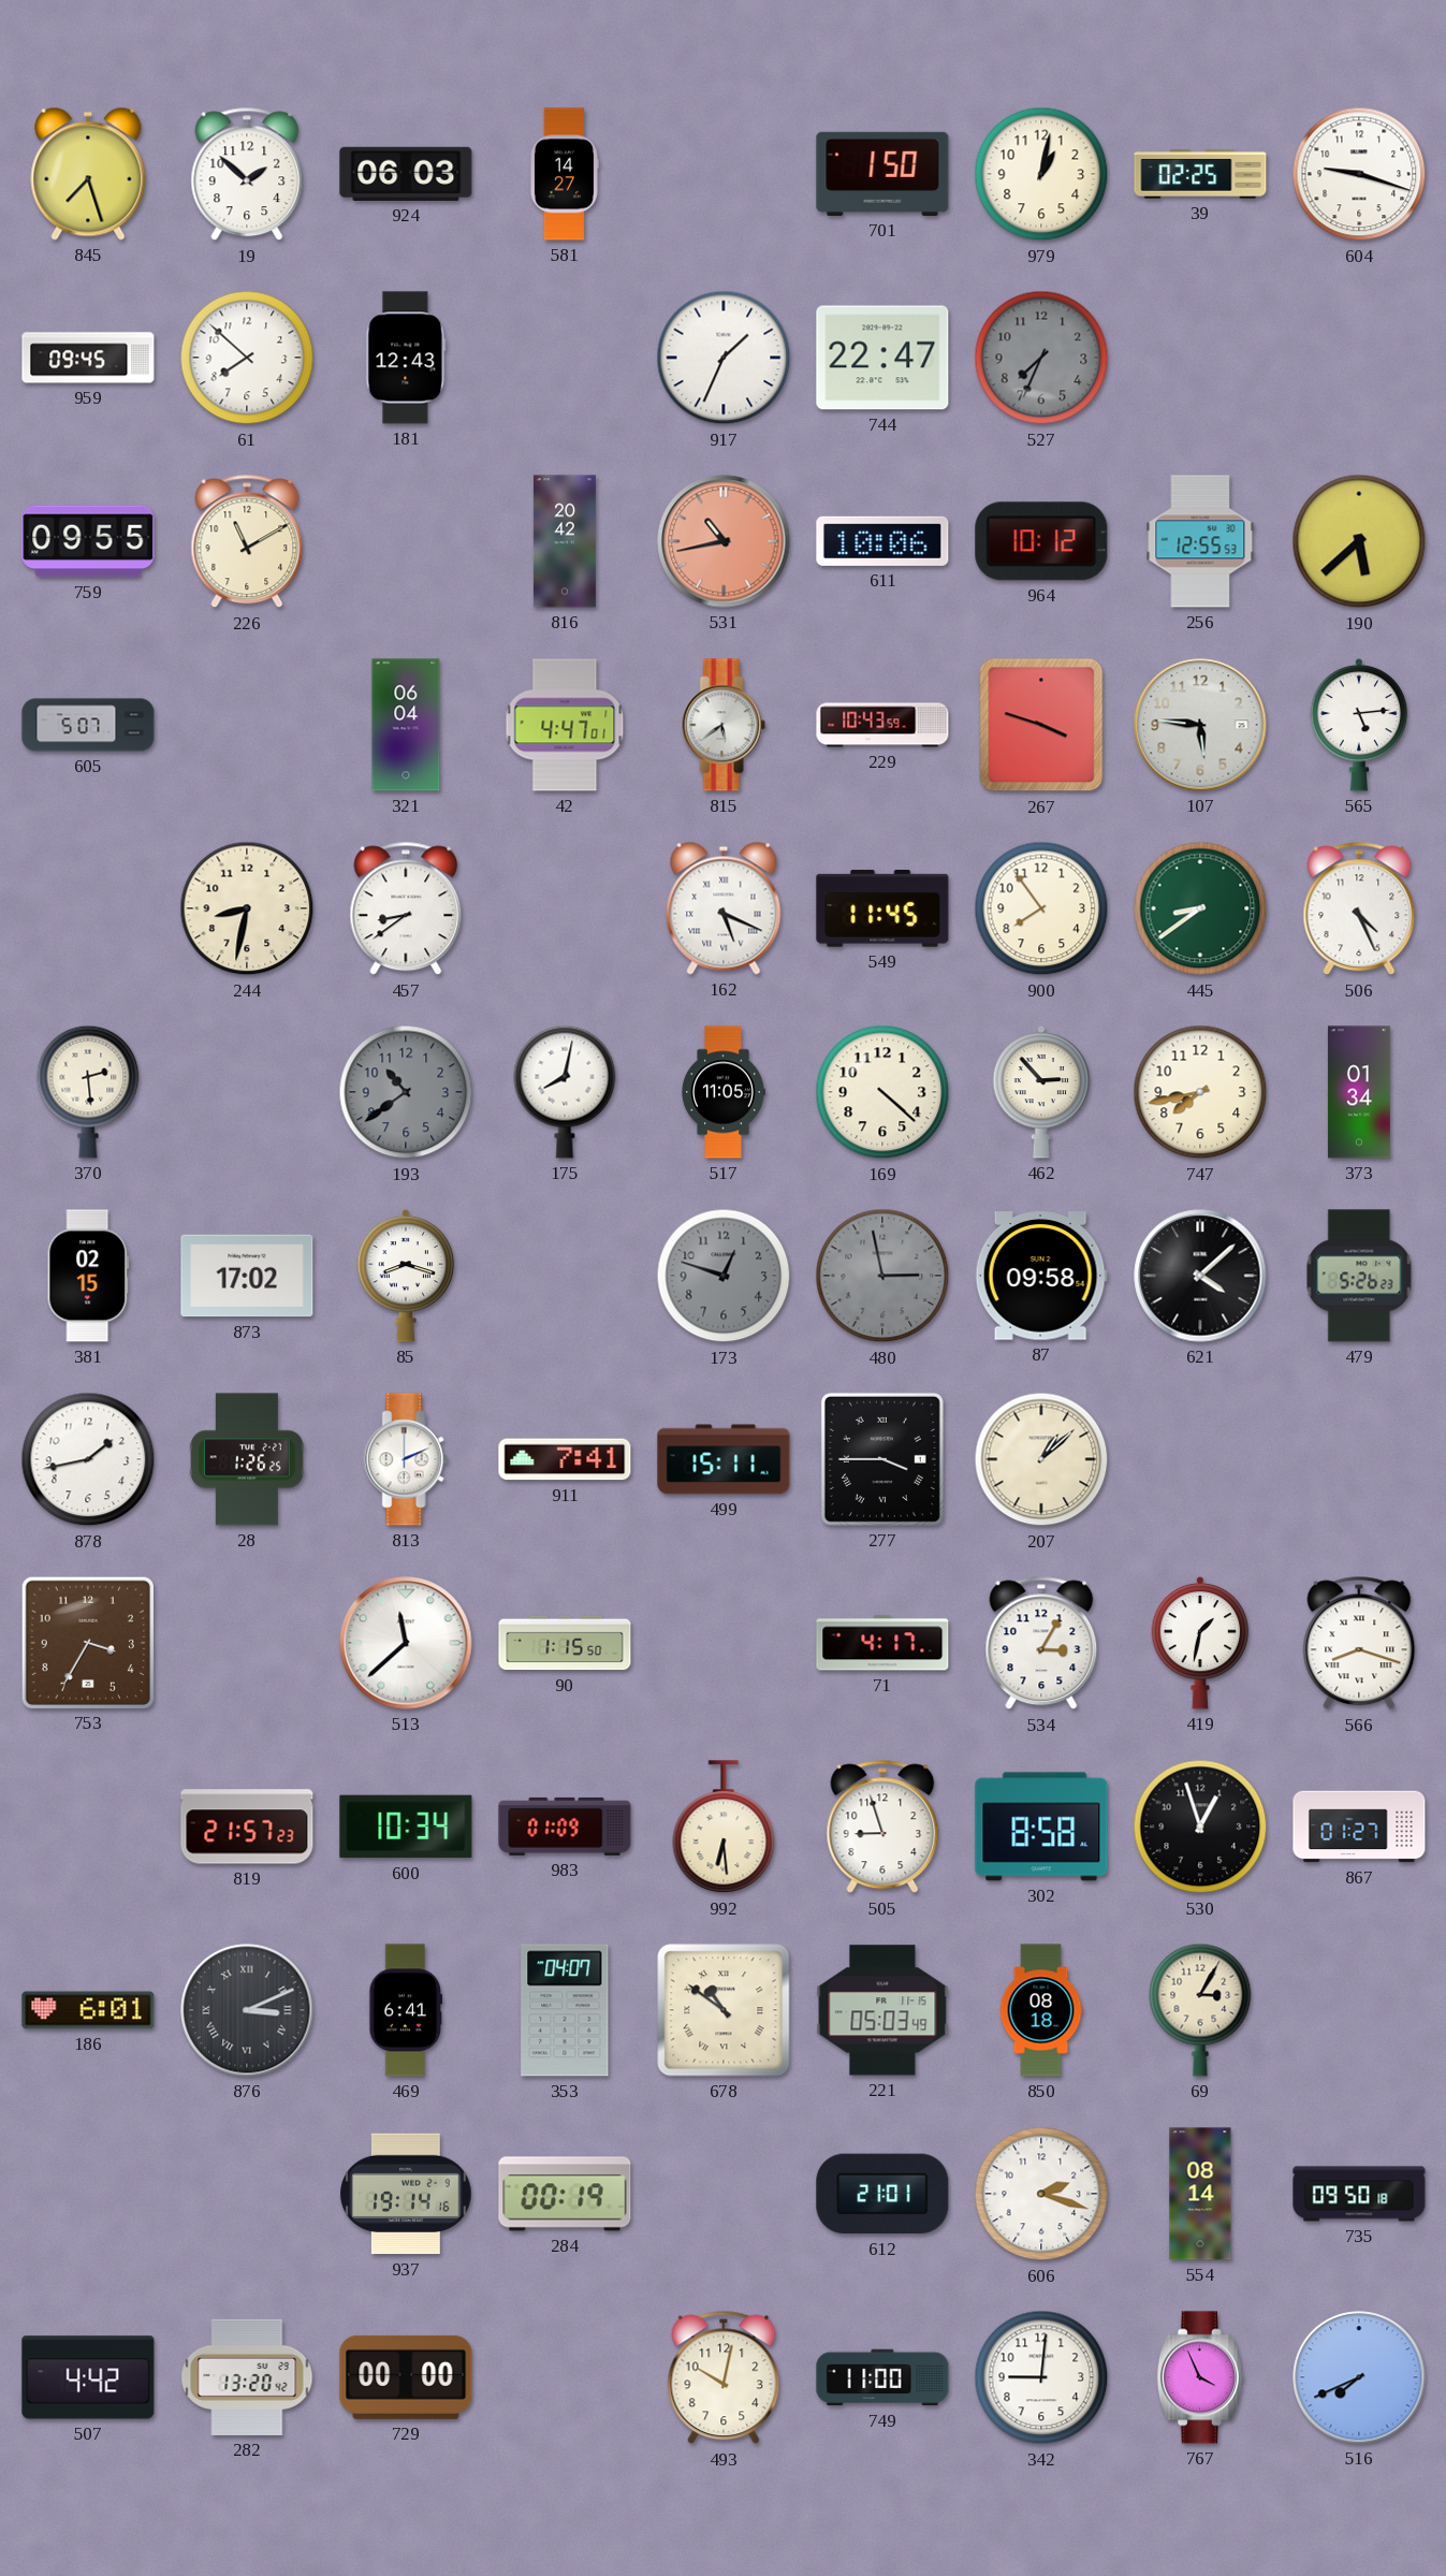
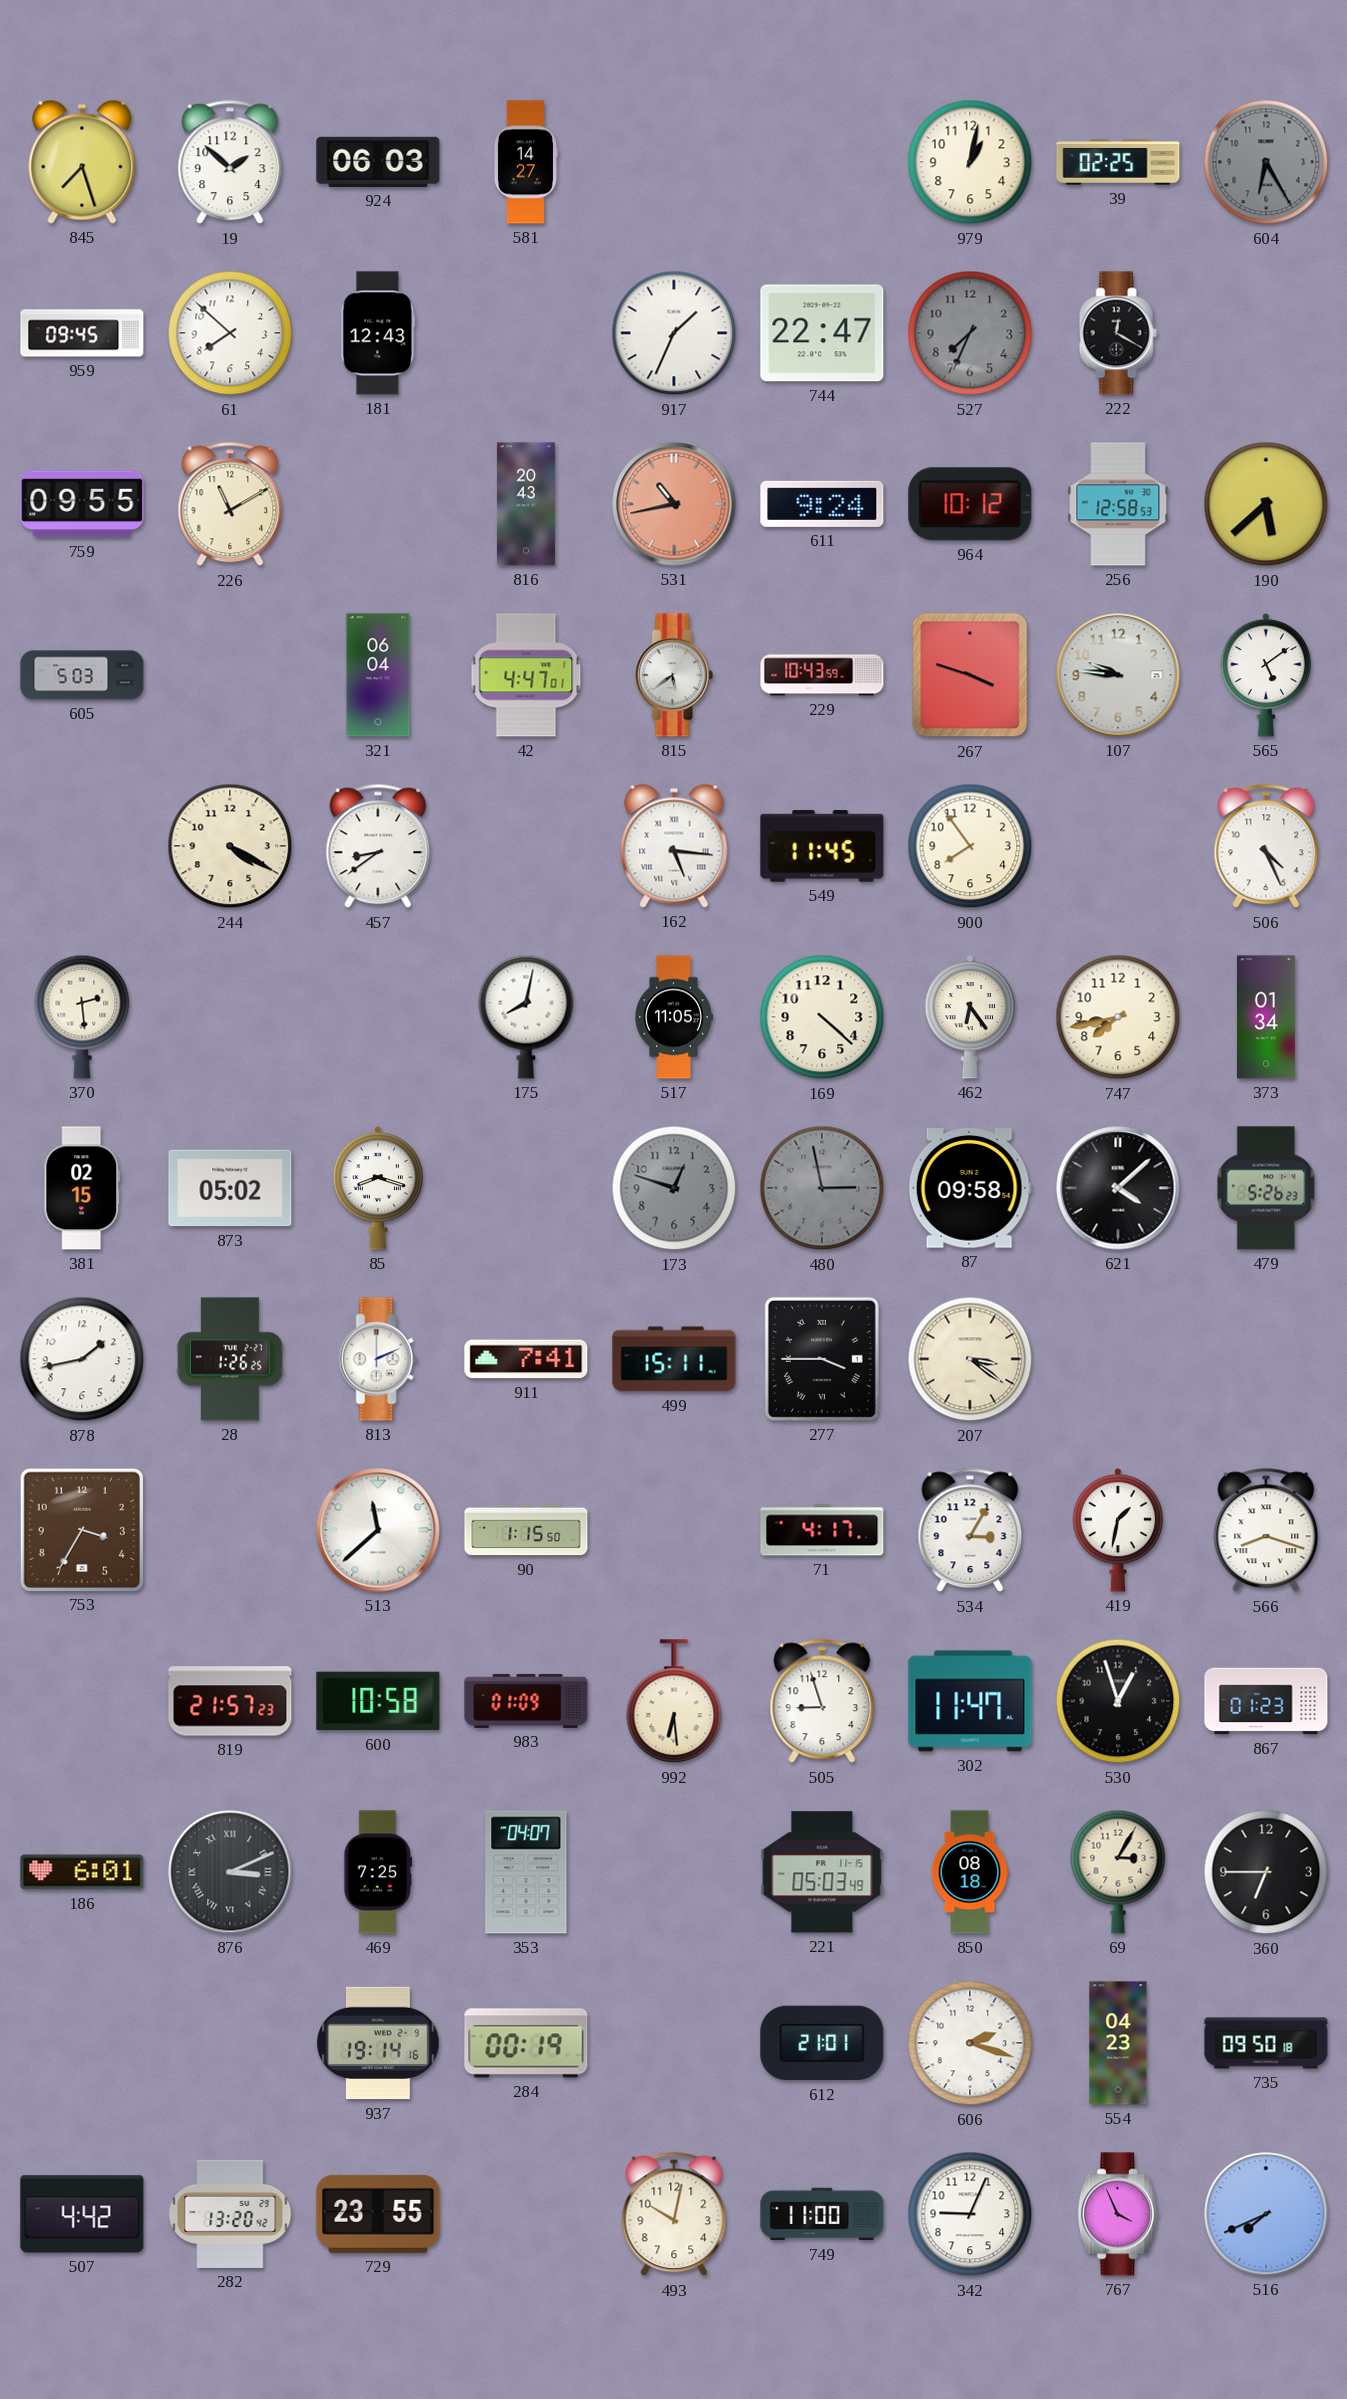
701: 1:50 -> none (882, 174)
604: 9:18 -> 6:25 (1266, 162)
604 dial: white -> grey (1266, 162)
222: none -> 12:20 (1118, 333)
816: 20:42 -> 20:43 (526, 504)
611: 10:06 -> 9:24 (822, 504)
256: 12:55 -> 12:58 (1118, 504)
605: 5:07 -> 5:03 (82, 675)
107: 5:46 -> 9:46 (1118, 675)
565: 5:14 -> 5:09 (1266, 675)
244: 8:32 -> 4:20 (230, 846)
162: 5:19 -> 5:16 (674, 846)
445: 8:39 -> none (1200, 908)
193: 10:39 -> none (406, 1092)
462: 2:53 -> 6:24 (970, 1017)
873: 17:02 -> 05:02 (230, 1188)
207: 1:08 -> 3:21 (970, 1359)
600: 10:34 -> 10:58 (378, 1701)
302: 8:58 -> 11:47 (970, 1701)
867: 01:27 -> 01:23 (1266, 1701)
469: 6:41 -> 7:25 (378, 1872)
678: 10:51 -> none (724, 2010)
360: none -> 6:45 (1266, 1872)
554: 08:14 -> 04:23 (1118, 2043)
729: 00:00 -> 23:55 (378, 2214)
342: 9:01 -> 9:04 (970, 2214)
